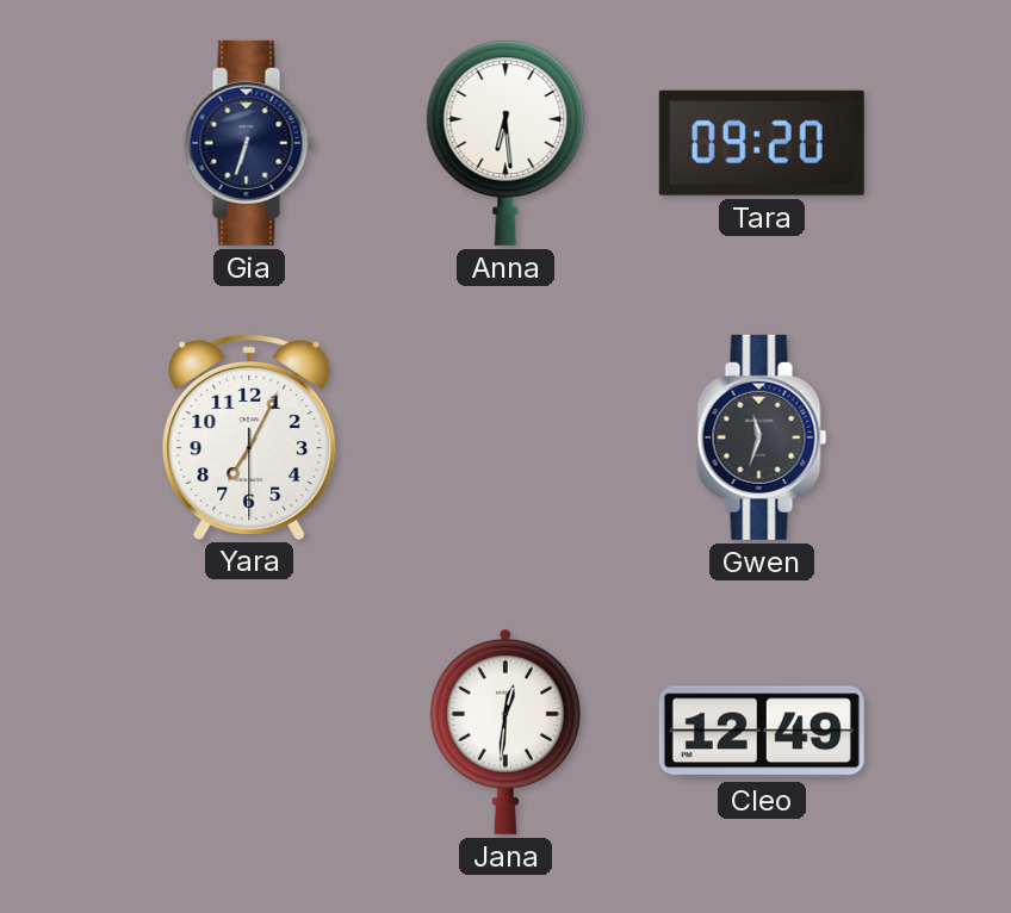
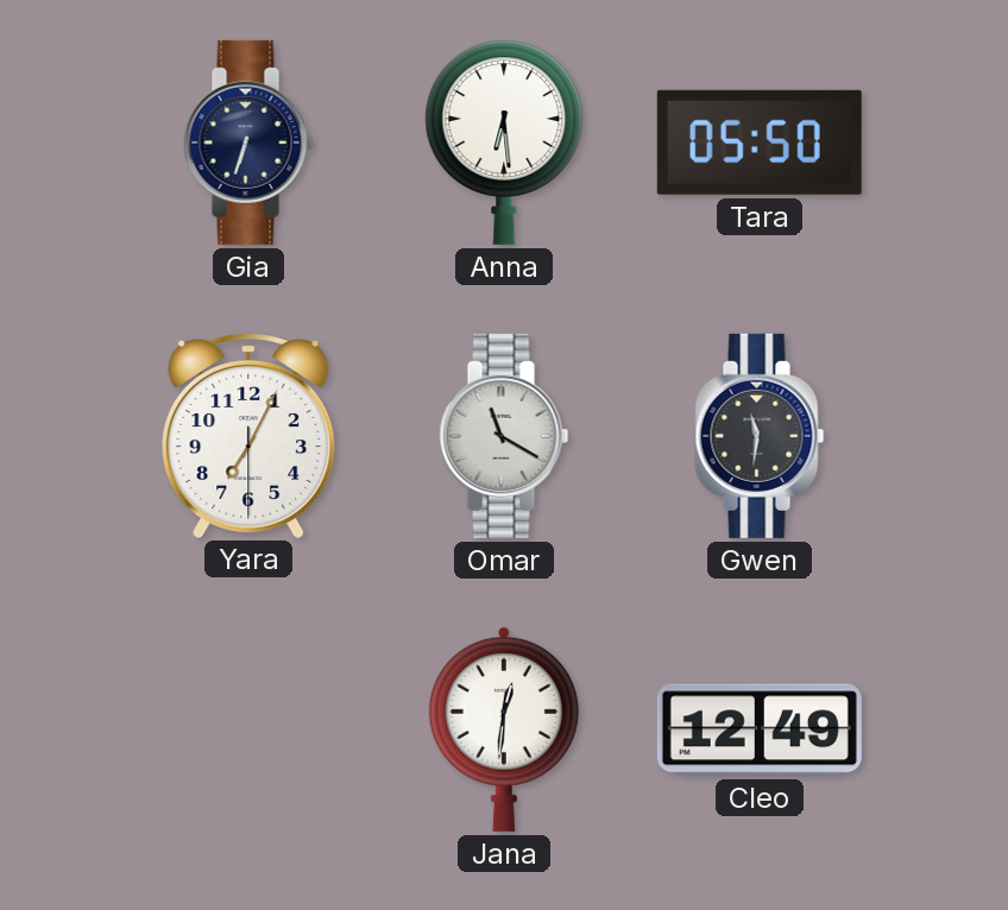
Tara: 09:20 -> 05:50 (760, 143)
Omar: none -> 11:20 (504, 436)
Gwen: 11:33 -> 11:31 (760, 436)
